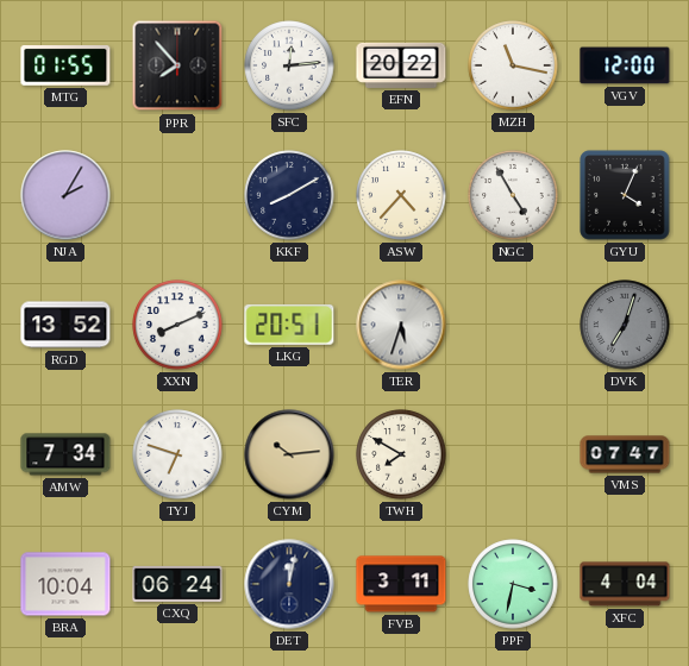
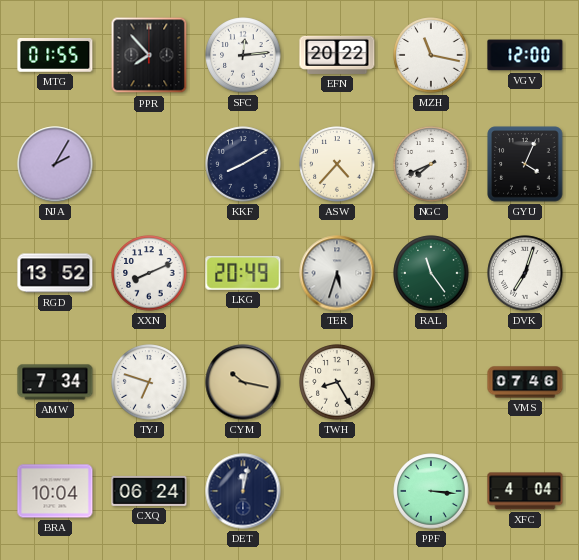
NGC: 4:55 -> 7:41 (431, 164)
LKG: 20:51 -> 20:49 (243, 273)
RAL: none -> 11:24 (431, 273)
DVK dial: grey -> white (525, 273)
CYM: 10:14 -> 10:17 (243, 382)
TWH: 7:50 -> 8:25 (337, 382)
VMS: 07:47 -> 07:46 (525, 382)
FVB: 3:11 -> none (401, 584)
PPF: 3:32 -> 3:16 (431, 491)
